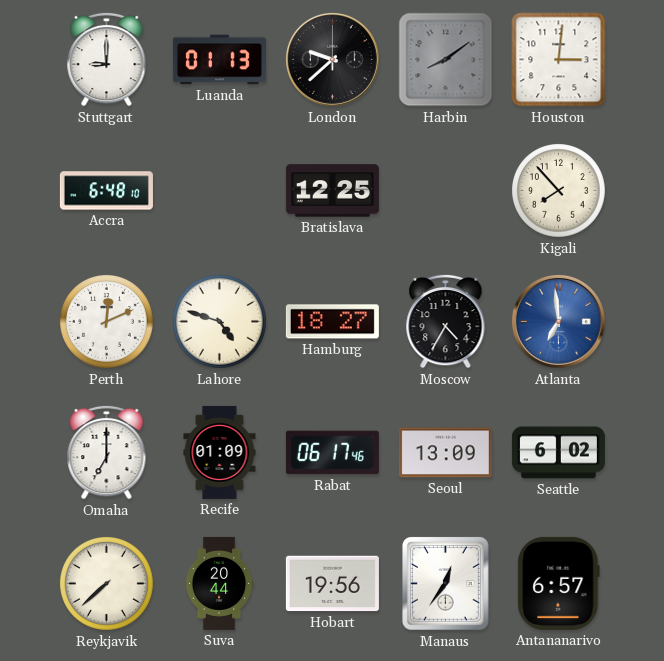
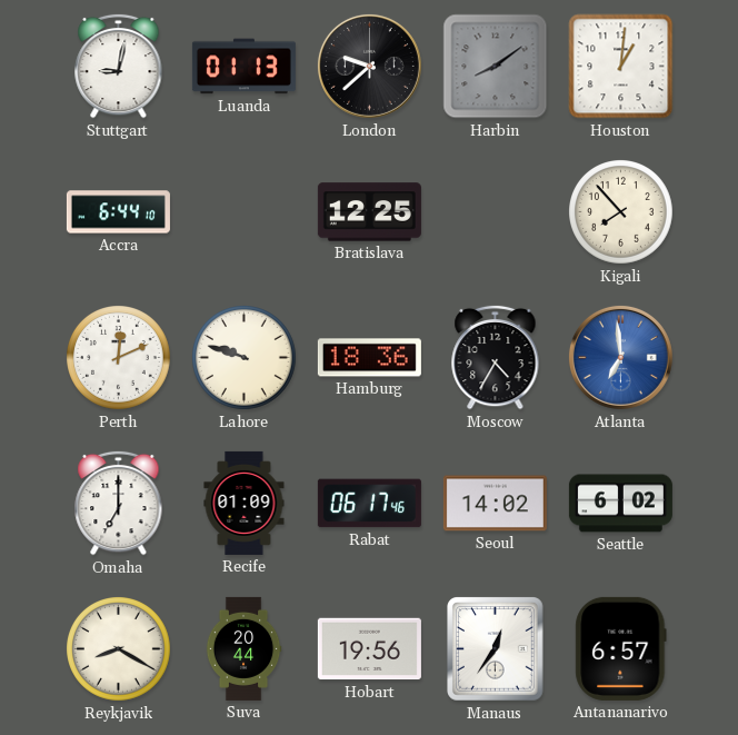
Stuttgart: 9:00 -> 9:02 (119, 66)
Houston: 3:01 -> 1:01 (621, 67)
Accra: 6:48 -> 6:44 (118, 212)
Lahore: 4:48 -> 9:48 (245, 358)
Hamburg: 18:27 -> 18:36 (369, 358)
Seoul: 13:09 -> 14:02 (495, 504)
Reykjavik: 7:38 -> 8:20 (119, 649)
